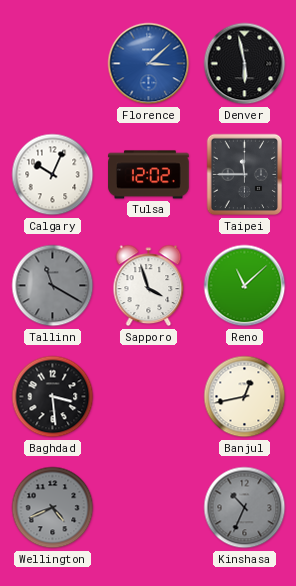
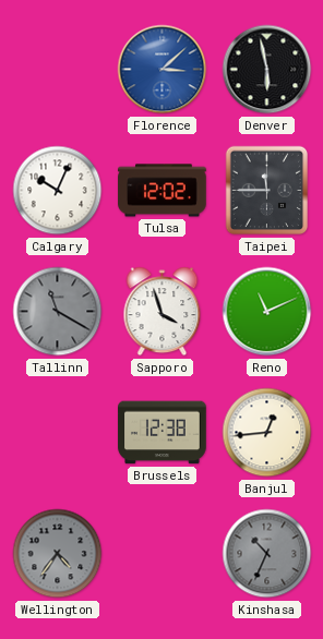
Reno: 11:08 -> 11:11 (267, 312)
Baghdad: 3:29 -> none (53, 397)
Brussels: none -> 12:38 (163, 433)
Banjul: 12:43 -> 12:44 (267, 433)
Wellington: 4:41 -> 4:36 (58, 554)
